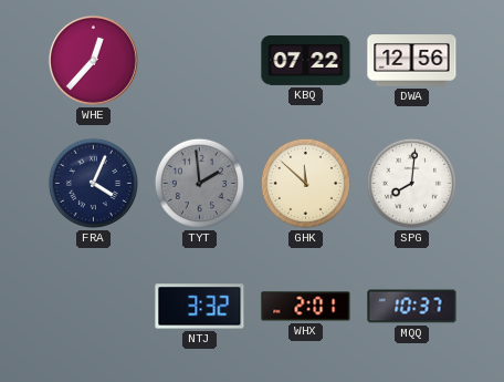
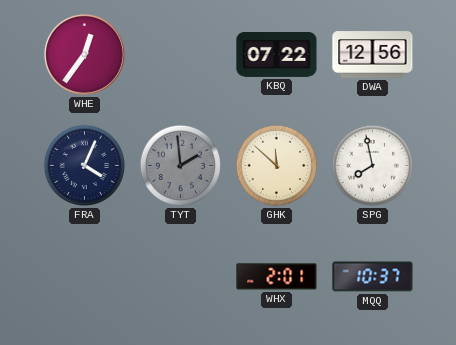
WHE: 12:37 -> 12:36 (84, 54)
SPG: 8:01 -> 7:58 (372, 165)
NTJ: 3:32 -> none (200, 307)
